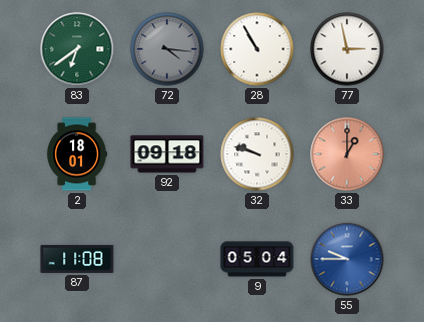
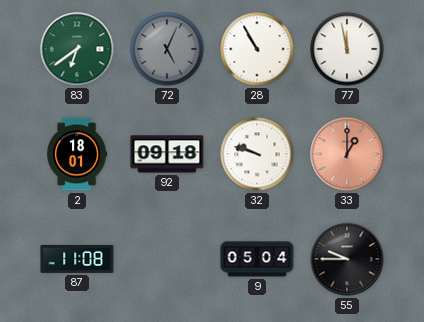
72: 4:16 -> 5:04 (167, 49)
77: 2:58 -> 11:58 (347, 49)
55 dial: blue -> black (347, 259)
